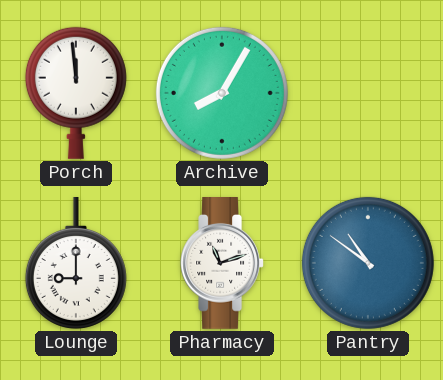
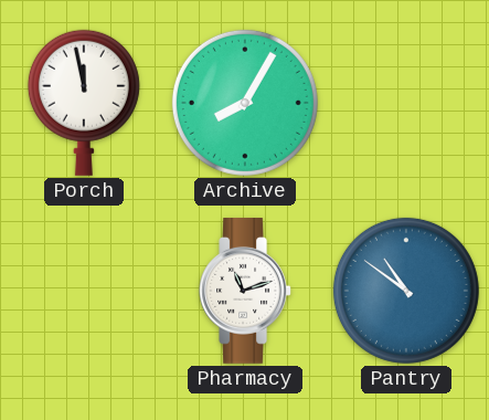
Porch: 11:59 -> 11:58 (84, 103)
Lounge: 9:00 -> none (76, 264)
